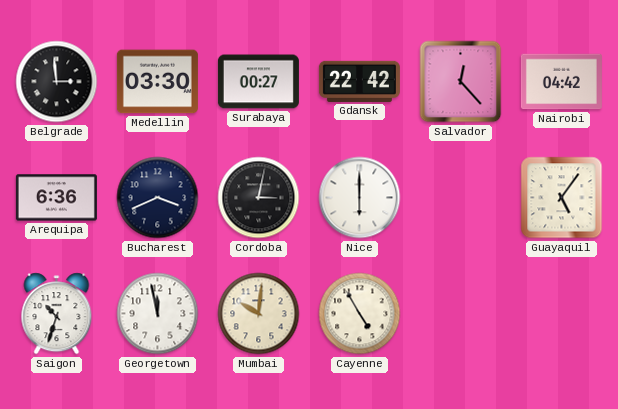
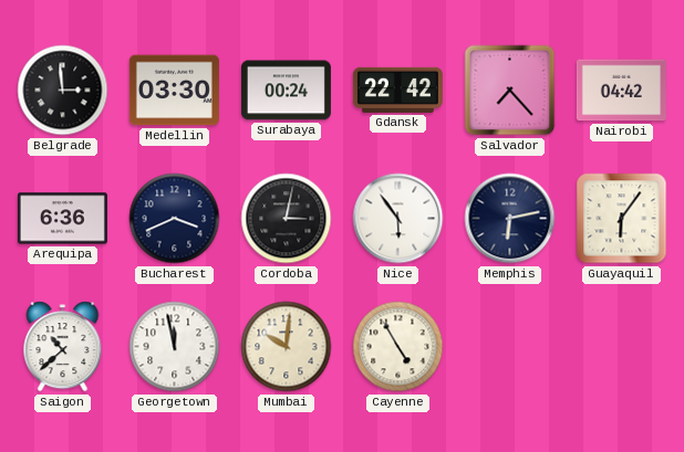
Surabaya: 00:27 -> 00:24 (286, 91)
Salvador: 12:23 -> 7:23 (510, 91)
Nice: 6:00 -> 5:54 (398, 219)
Memphis: none -> 6:13 (510, 219)
Guayaquil: 5:06 -> 6:06 (622, 219)
Saigon: 10:33 -> 10:38 (63, 347)
